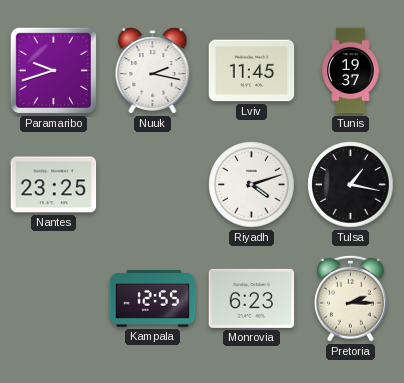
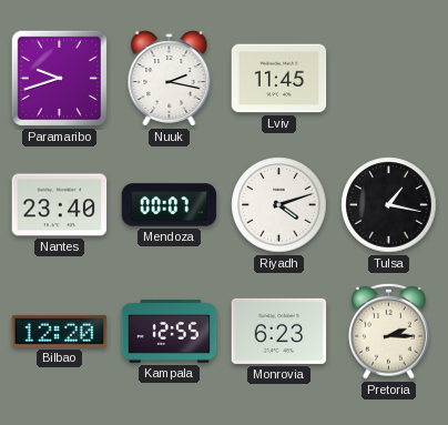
Tunis: 19:37 -> none (351, 71)
Nantes: 23:25 -> 23:40 (60, 205)
Mendoza: none -> 00:07 (170, 205)
Bilbao: none -> 12:20 (60, 331)
